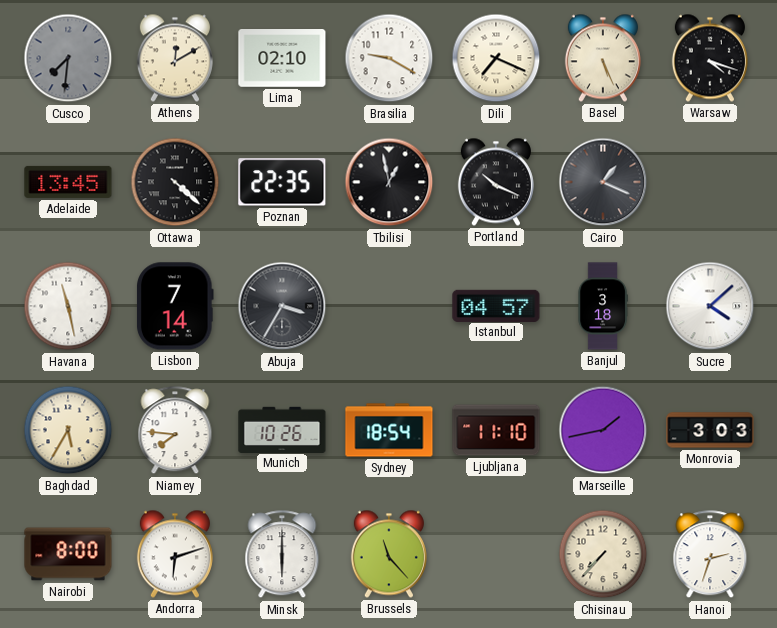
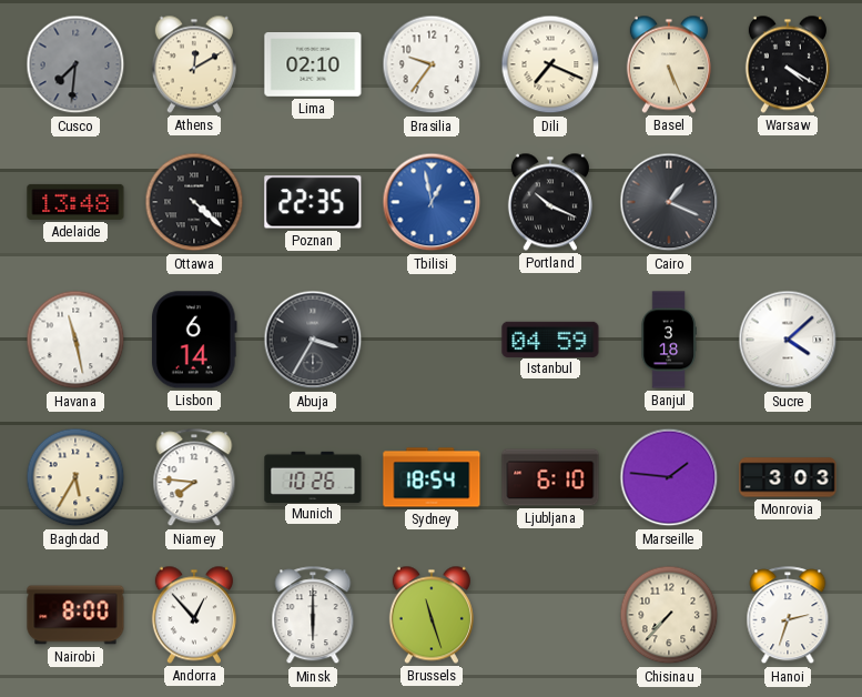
Brasilia: 9:20 -> 9:36 (432, 64)
Warsaw: 4:18 -> 4:20 (788, 64)
Adelaide: 13:45 -> 13:48 (75, 202)
Tbilisi dial: black -> blue (432, 202)
Lisbon: 7:14 -> 6:14 (195, 340)
Istanbul: 04:57 -> 04:59 (550, 339)
Ljubljana: 11:10 -> 6:10 (550, 477)
Marseille: 1:43 -> 1:46 (669, 477)
Andorra: 6:12 -> 12:53 (194, 615)
Brussels: 11:23 -> 11:27 (432, 615)
